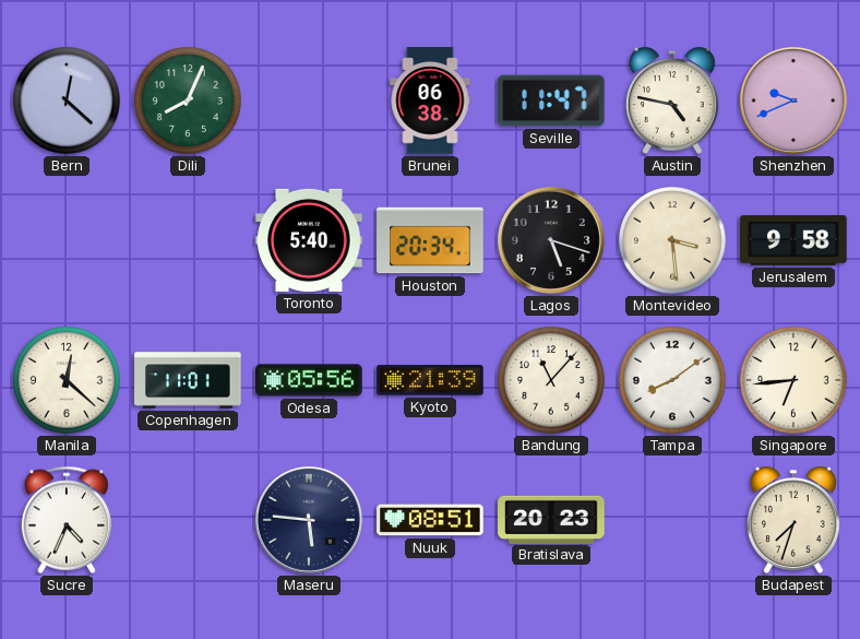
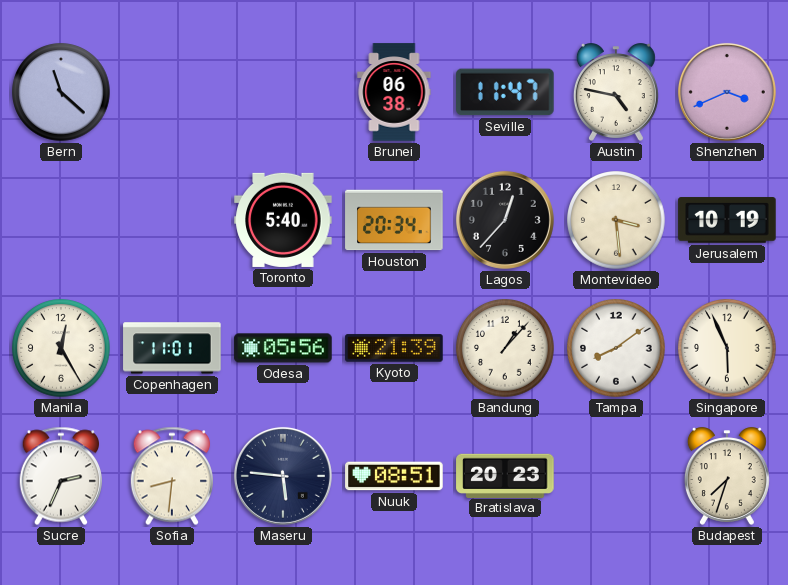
Bern: 12:22 -> 11:22 (61, 92)
Dili: 8:04 -> none (188, 100)
Shenzhen: 9:41 -> 3:41 (727, 92)
Lagos: 5:18 -> 12:37 (505, 220)
Jerusalem: 9:58 -> 10:19 (727, 220)
Manila: 12:22 -> 12:25 (61, 348)
Bandung: 11:07 -> 1:07 (505, 348)
Singapore: 6:44 -> 5:56 (727, 348)
Sucre: 4:34 -> 2:34 (60, 476)
Sofia: none -> 8:31 (171, 476)
